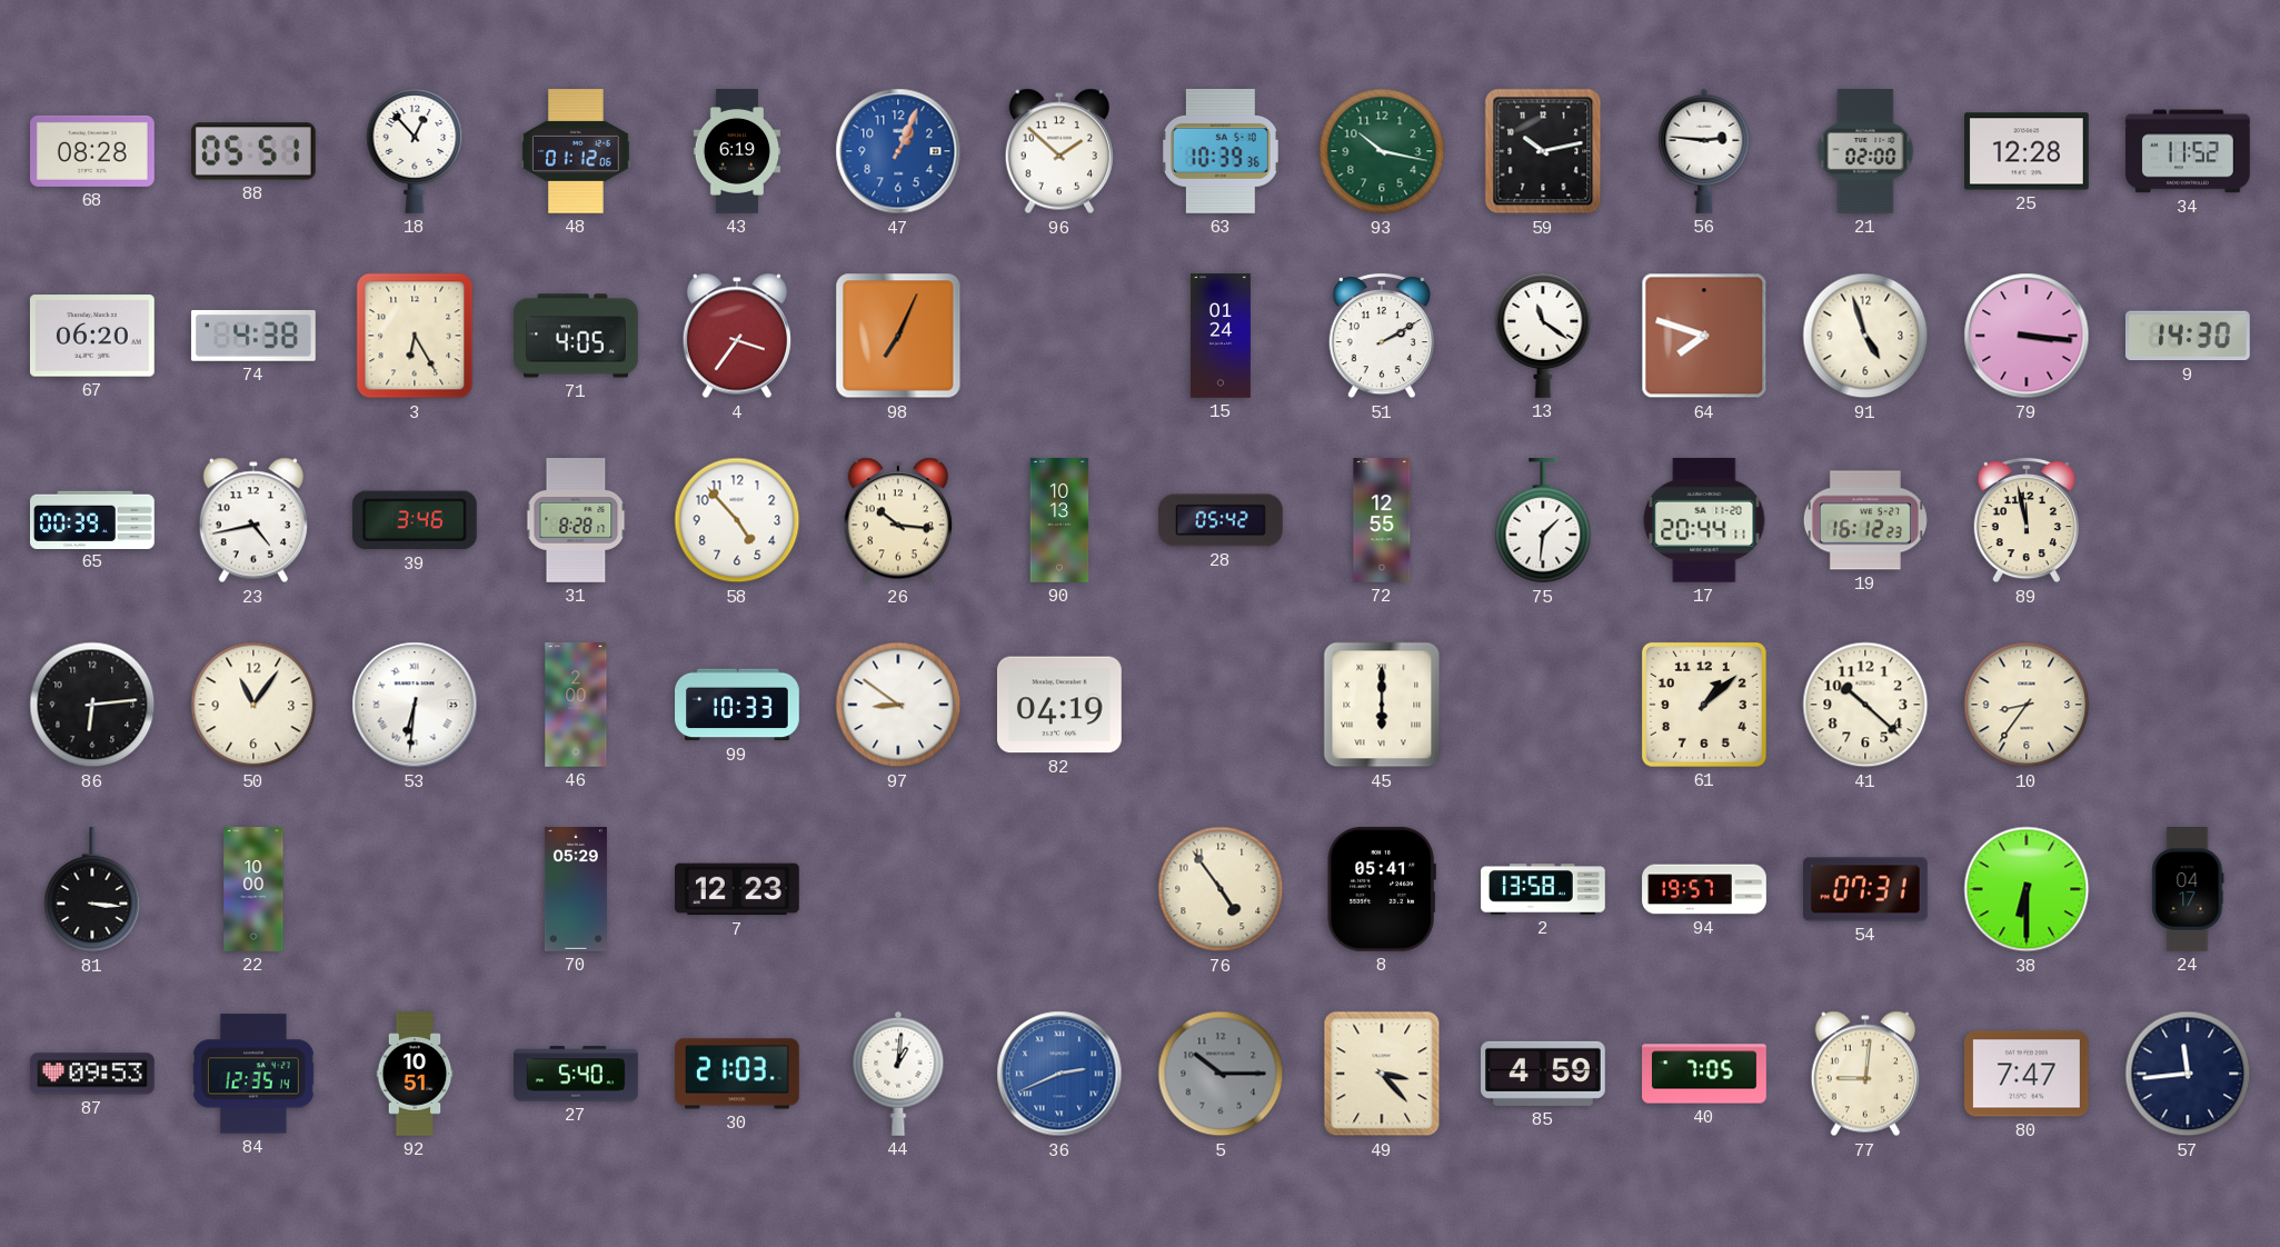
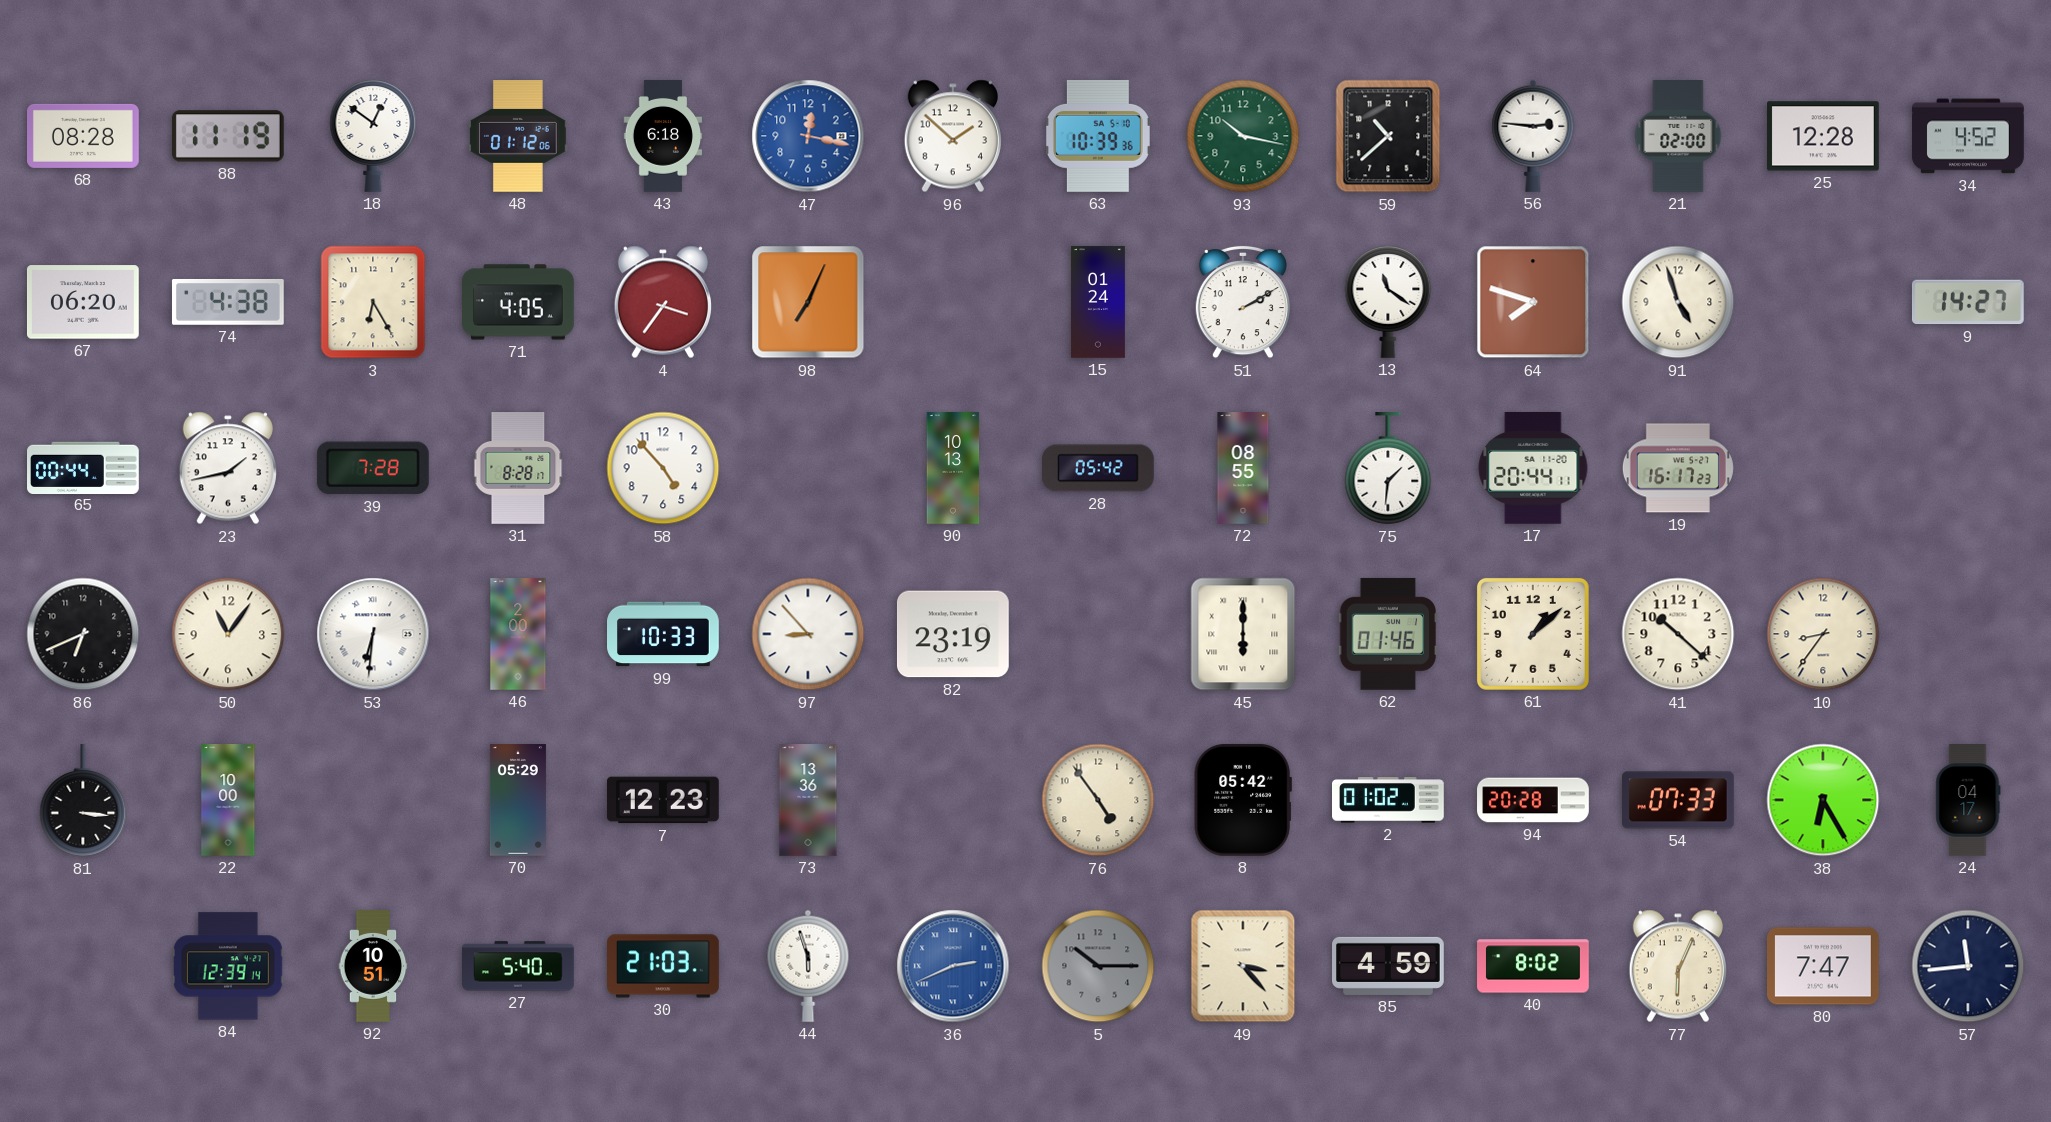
88: 05:51 -> 11:19 (228, 136)
18: 12:53 -> 12:51 (373, 136)
43: 6:19 -> 6:18 (662, 136)
47: 1:04 -> 12:17 (808, 136)
59: 10:13 -> 10:38 (1388, 136)
34: 11:52 -> 4:52 (1969, 136)
79: 3:16 -> none (2027, 336)
9: 14:30 -> 14:27 (1968, 302)
65: 00:39 -> 00:44 (84, 467)
23: 4:43 -> 1:43 (228, 468)
39: 3:46 -> 7:28 (373, 468)
26: 10:16 -> none (898, 520)
72: 12:55 -> 08:55 (1243, 468)
19: 16:12 -> 16:17 (1678, 468)
89: 11:58 -> none (2027, 520)
86: 6:14 -> 6:41 (83, 634)
97: 8:51 -> 8:53 (808, 634)
82: 04:19 -> 23:19 (953, 634)
62: none -> 01:46 (1388, 634)
73: none -> 13:36 (808, 800)
8: 05:41 -> 05:42 (1243, 800)
2: 13:58 -> 01:02 (1389, 800)
94: 19:57 -> 20:28 (1533, 800)
54: 07:31 -> 07:33 (1679, 800)
38: 6:30 -> 6:25 (1823, 800)
87: 09:53 -> none (92, 1074)
84: 12:35 -> 12:39 (229, 966)
44: 1:01 -> 5:57 (808, 966)
40: 7:05 -> 8:02 (1533, 966)
77: 9:01 -> 6:04 (1678, 966)
